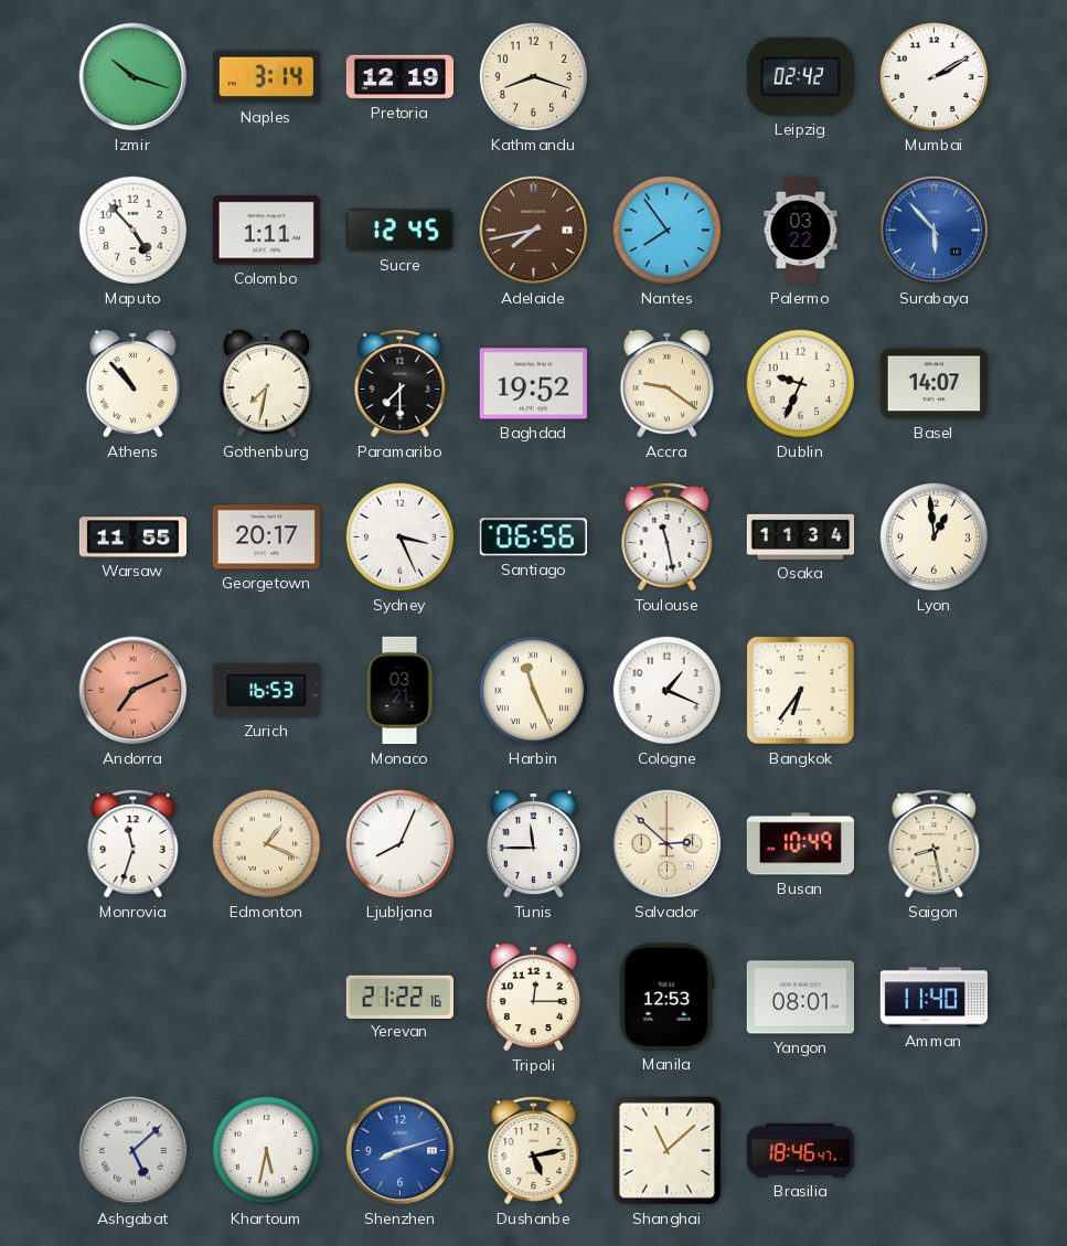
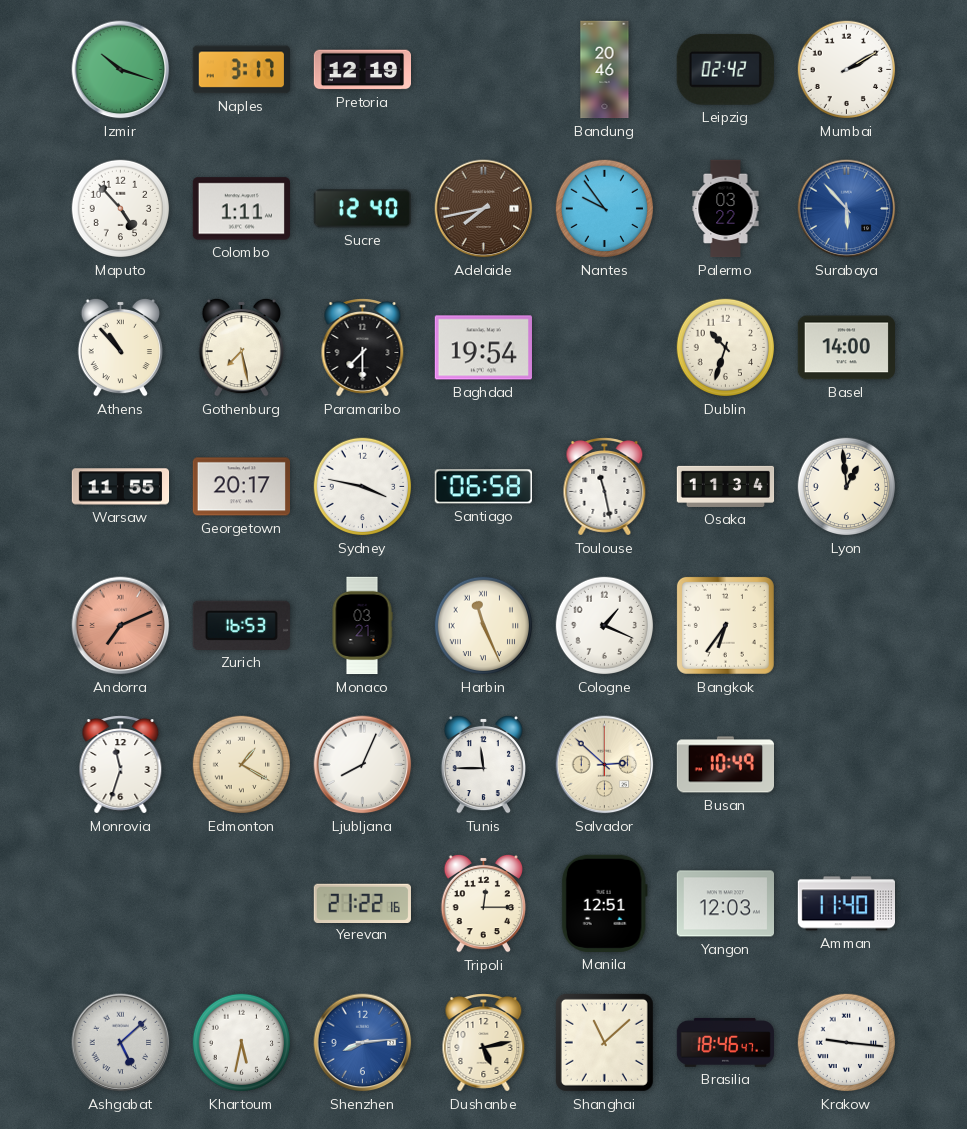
Naples: 3:14 -> 3:17 (241, 70)
Kathmandu: 8:18 -> none (534, 77)
Bandung: none -> 20:46 (605, 70)
Sucre: 12:45 -> 12:40 (362, 209)
Nantes: 7:54 -> 9:54 (605, 209)
Gothenburg: 7:32 -> 7:28 (241, 347)
Baghdad: 19:52 -> 19:54 (483, 348)
Accra: 9:21 -> none (666, 383)
Dublin: 9:34 -> 10:33 (726, 348)
Basel: 14:07 -> 14:00 (846, 348)
Sydney: 3:26 -> 3:47 (363, 487)
Santiago: 06:56 -> 06:58 (483, 487)
Edmonton: 1:19 -> 1:20 (242, 765)
Saigon: 8:28 -> none (935, 844)
Manila: 12:53 -> 12:51 (604, 903)
Yangon: 08:01 -> 12:03 (725, 904)
Shenzhen: 8:12 -> 8:14 (363, 1043)
Krakow: none -> 9:16 (847, 1043)
